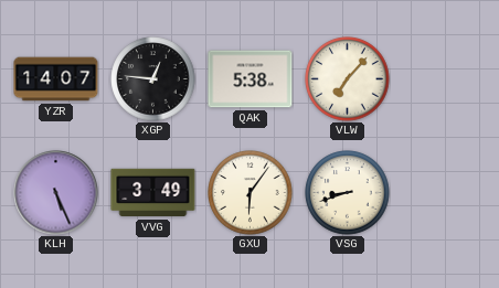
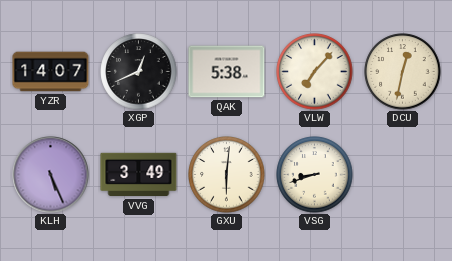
XGP: 12:46 -> 12:41 (139, 72)
DCU: none -> 12:32 (403, 72)
GXU: 6:06 -> 6:01 (227, 175)
